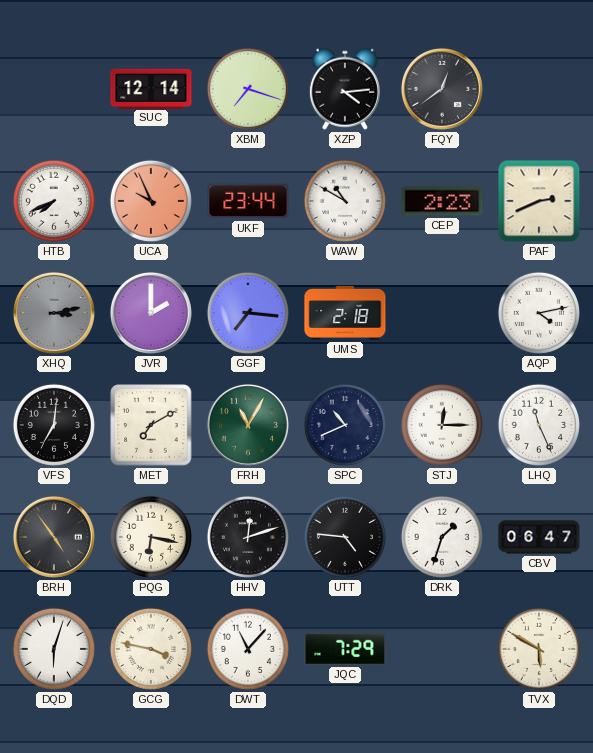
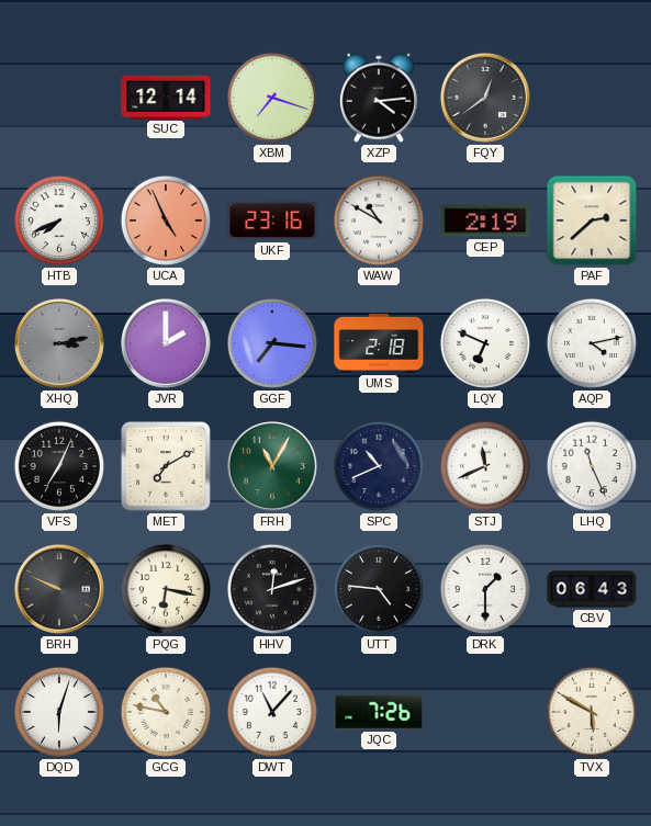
UCA: 9:56 -> 4:56 (166, 220)
UKF: 23:44 -> 23:16 (272, 220)
CEP: 2:23 -> 2:19 (485, 220)
PAF: 2:41 -> 2:38 (592, 220)
LQY: none -> 6:49 (485, 343)
VFS: 7:01 -> 7:04 (59, 466)
STJ: 12:15 -> 11:41 (485, 466)
BRH: 4:54 -> 9:49 (59, 589)
DRK: 1:33 -> 1:30 (485, 589)
CBV: 06:47 -> 06:43 (592, 589)
GCG: 3:47 -> 10:47 (166, 712)
JQC: 7:29 -> 7:26 (379, 712)
